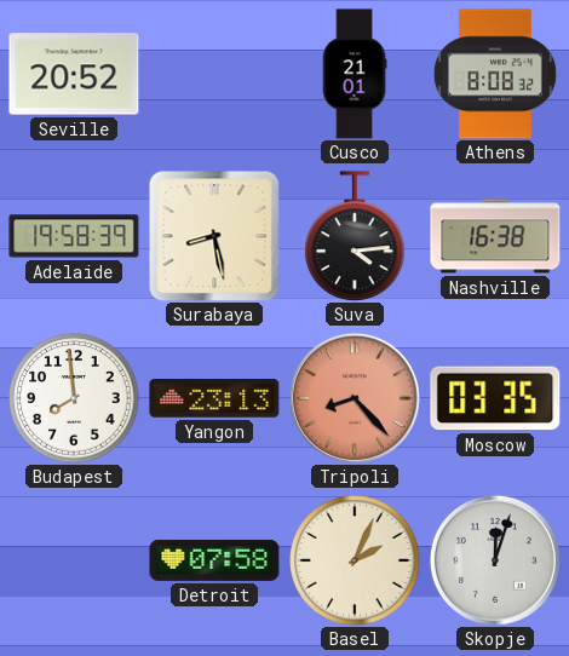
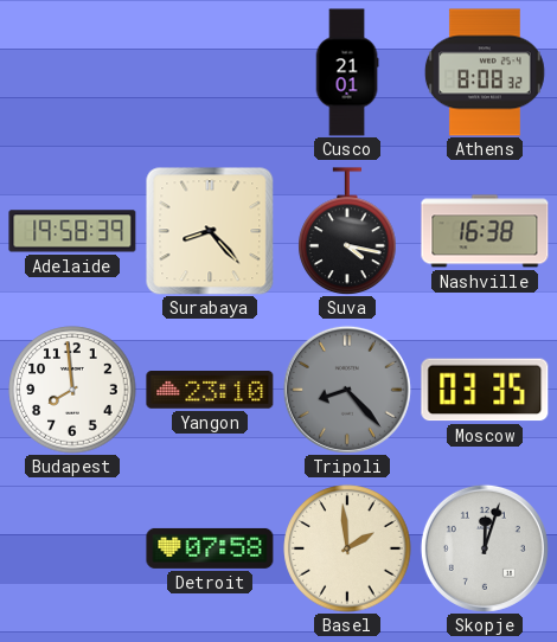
Seville: 20:52 -> none (74, 74)
Surabaya: 8:28 -> 8:23 (210, 231)
Suva: 4:14 -> 4:17 (347, 231)
Yangon: 23:13 -> 23:10 (210, 390)
Tripoli dial: salmon -> grey (347, 390)
Basel: 2:04 -> 1:59 (347, 548)
